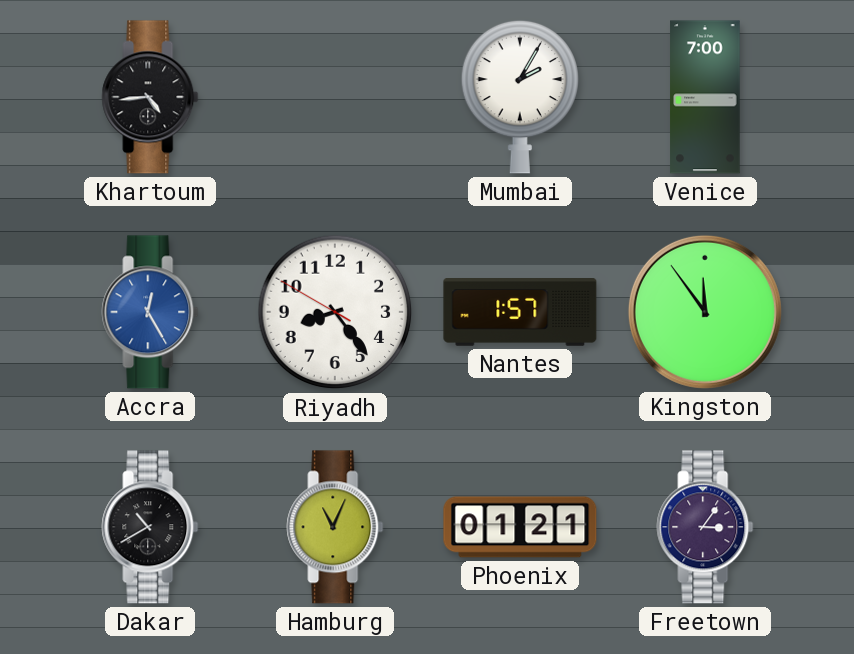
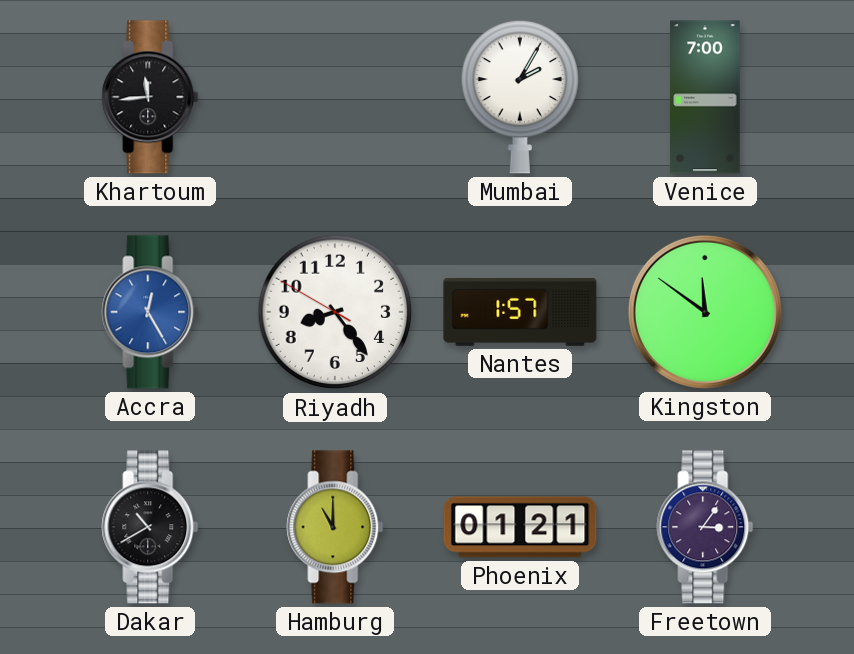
Khartoum: 4:44 -> 11:44 (150, 97)
Kingston: 11:54 -> 11:51 (705, 312)
Hamburg: 11:04 -> 11:00 (335, 527)
